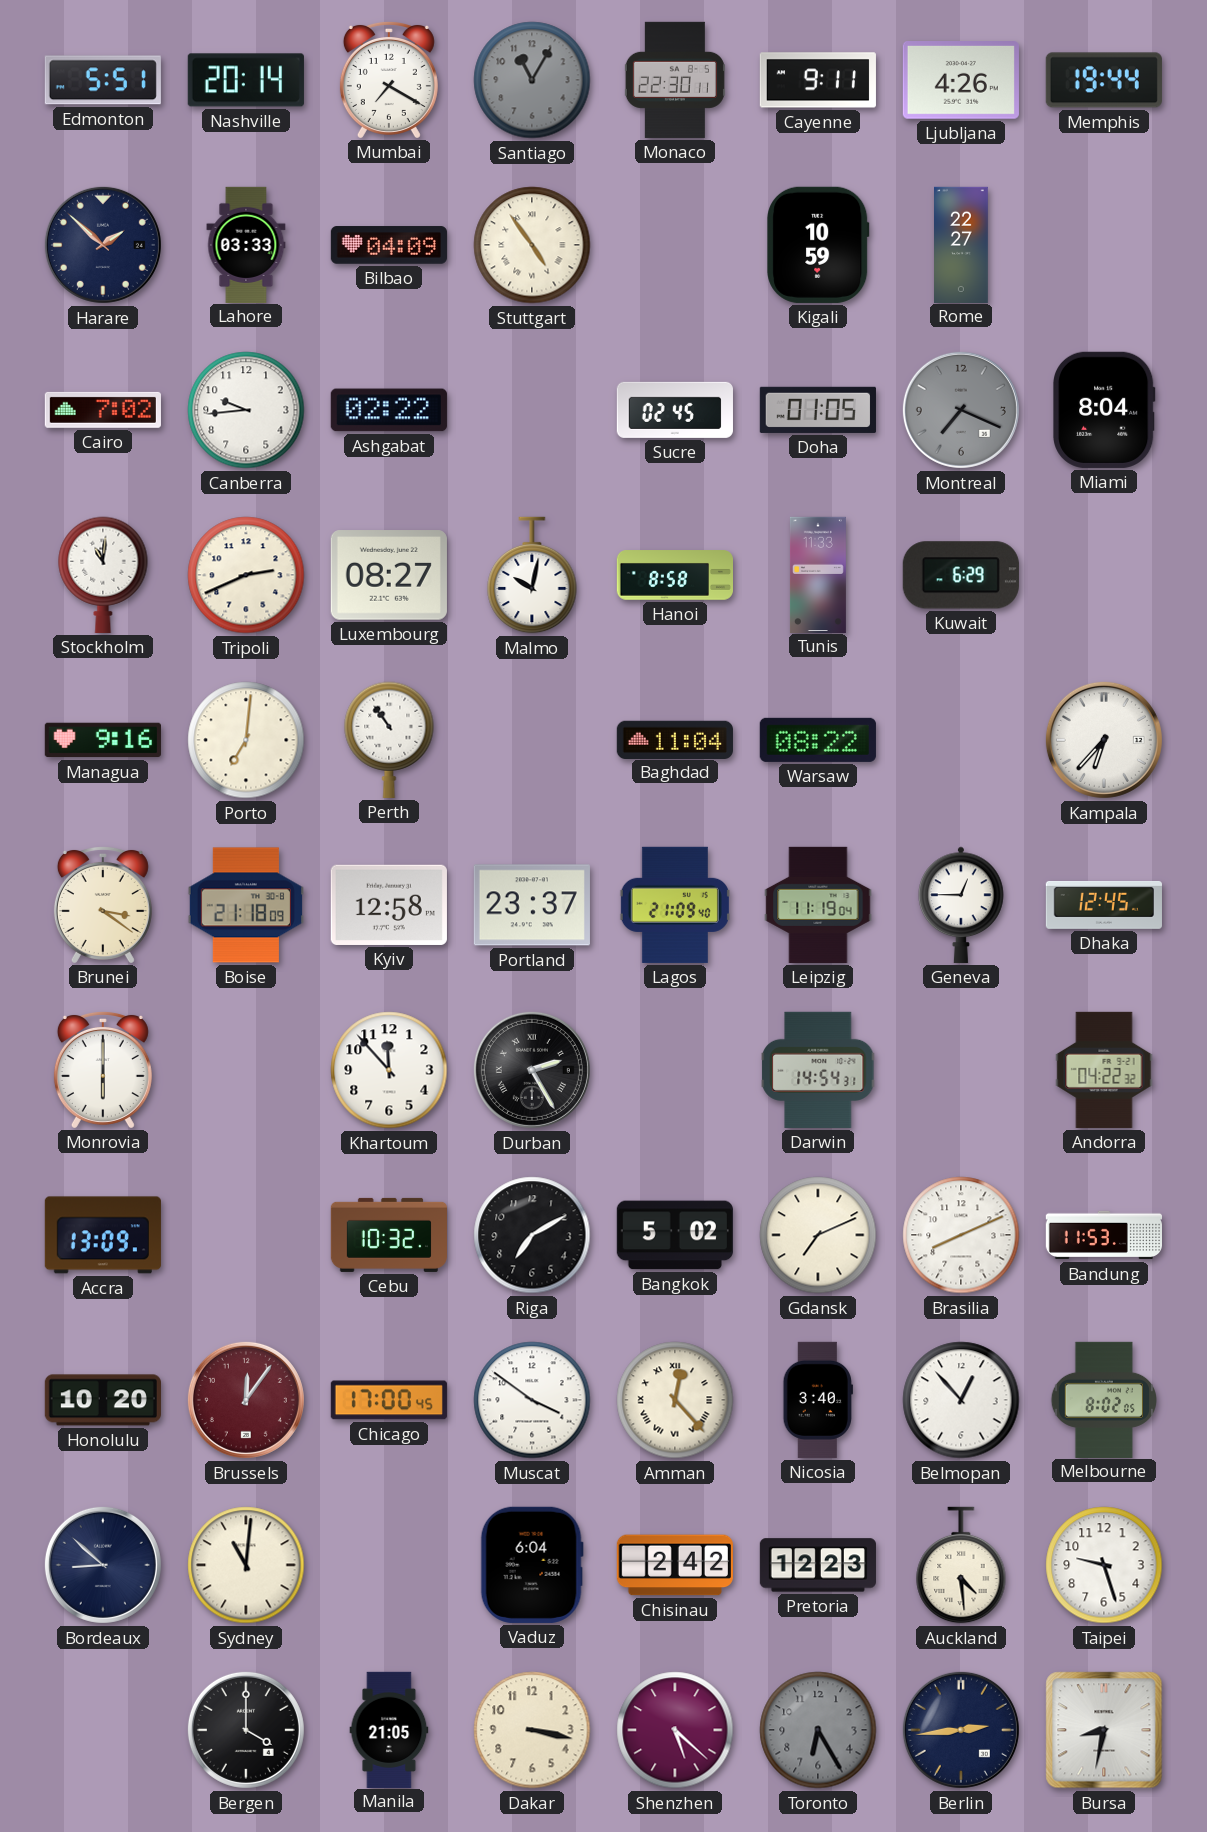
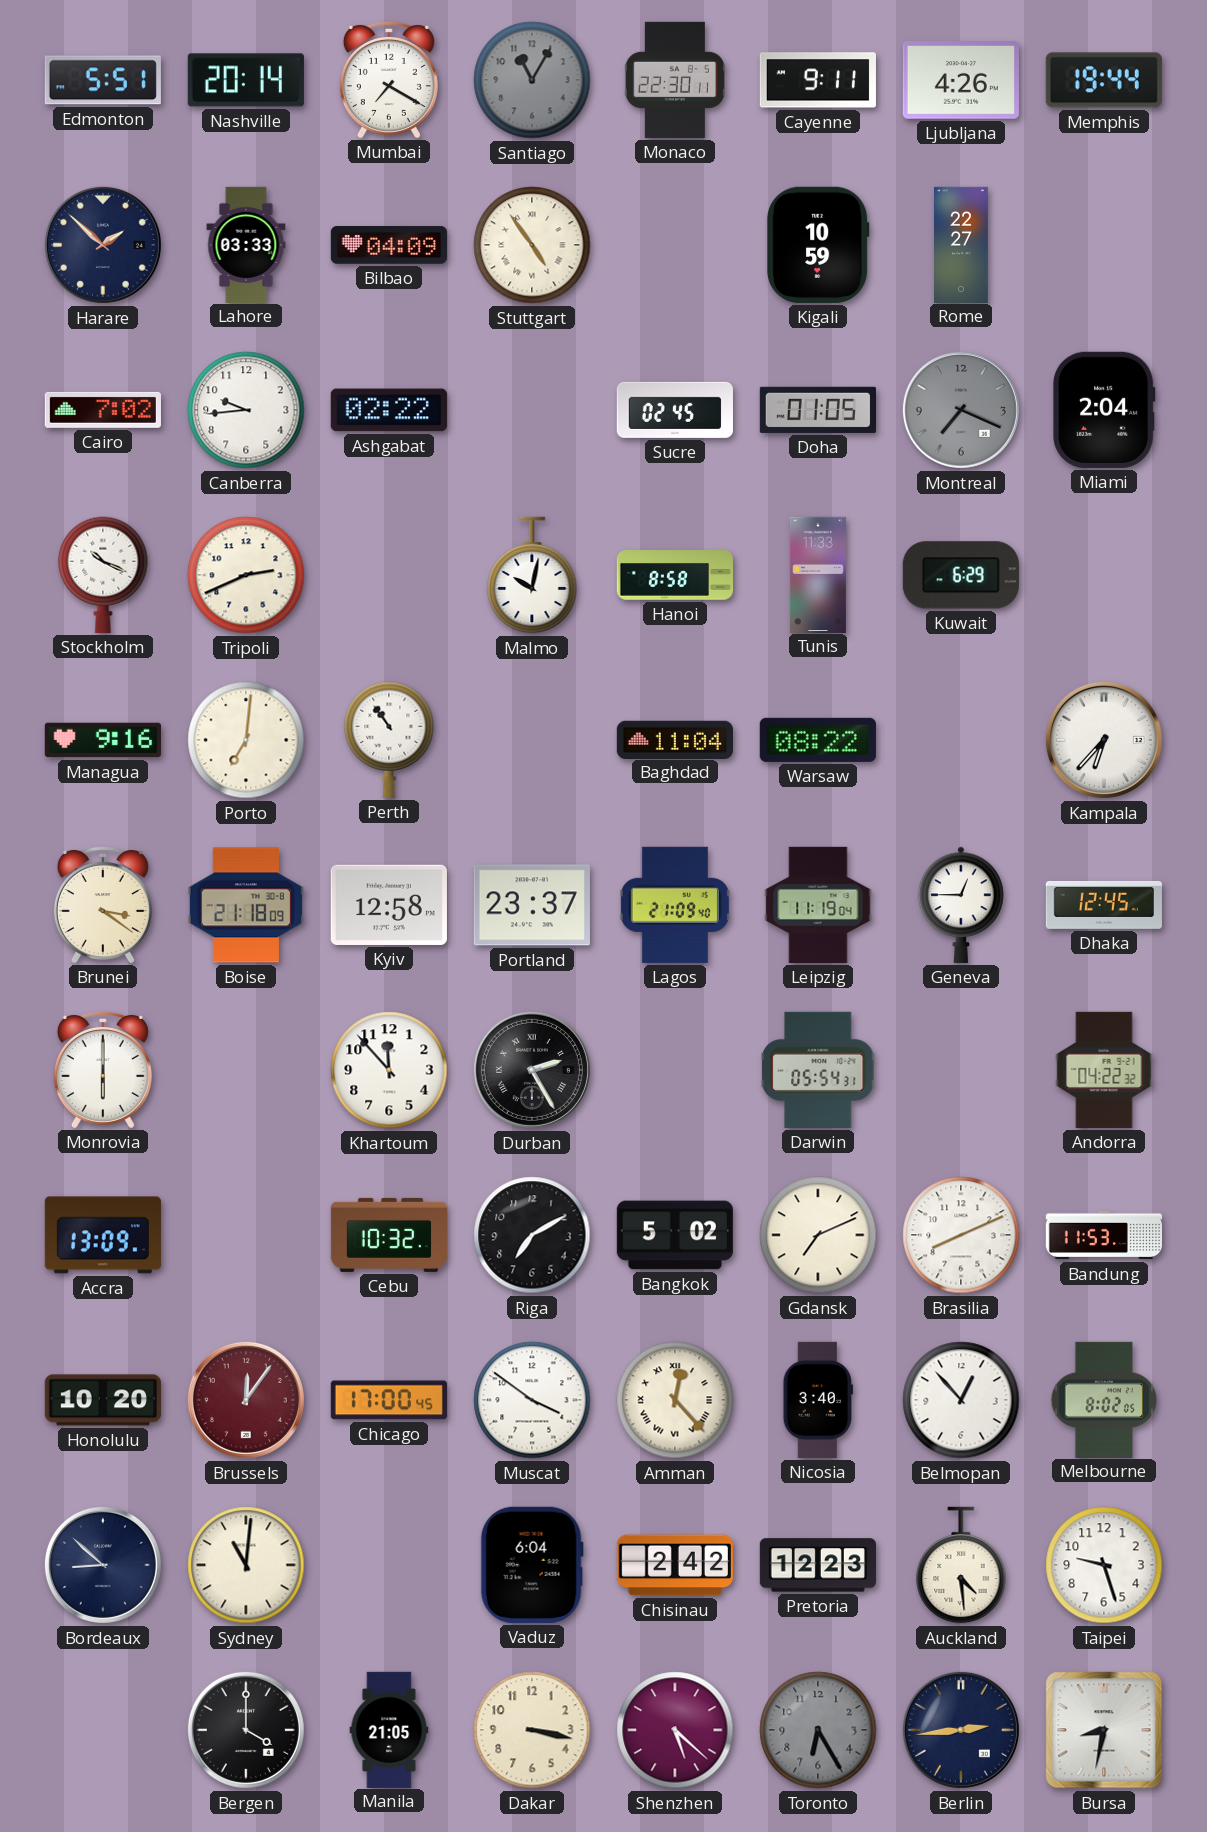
Miami: 8:04 -> 2:04 (1105, 410)
Stockholm: 11:01 -> 10:19 (103, 575)
Luxembourg: 08:27 -> none (389, 575)
Darwin: 14:54 -> 05:54 (818, 1070)
